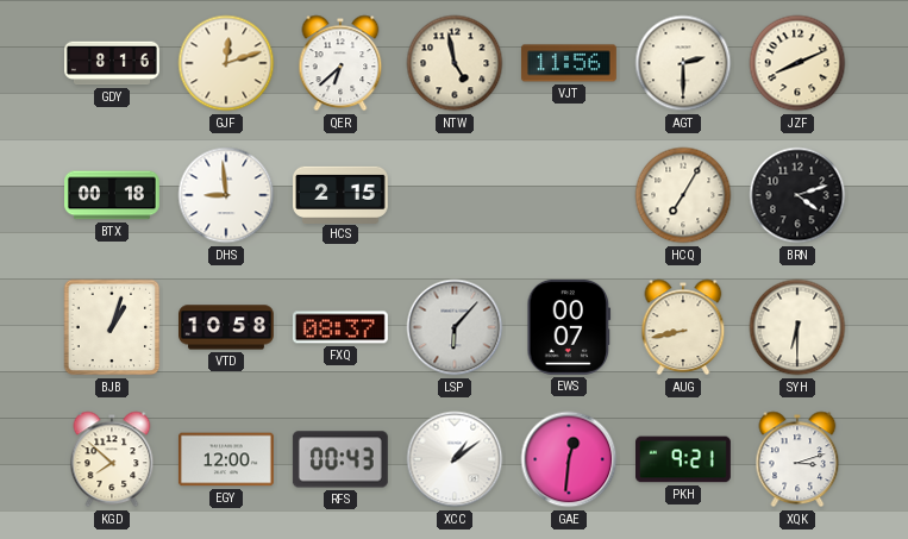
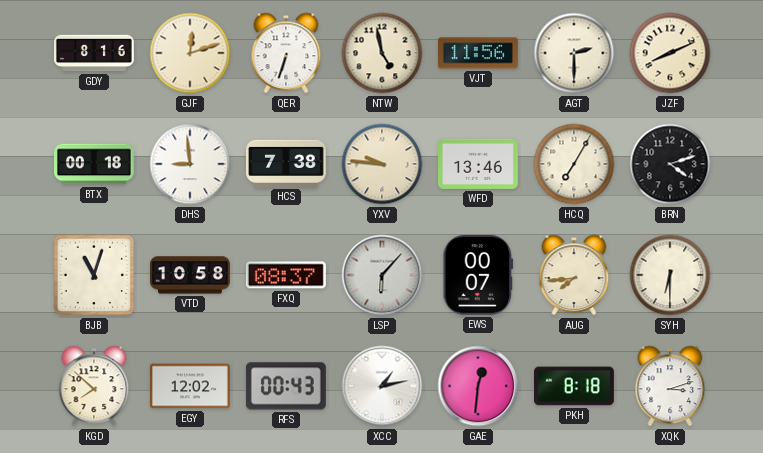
QER: 6:38 -> 6:33 (286, 53)
HCS: 2:15 -> 7:38 (287, 163)
YXV: none -> 9:46 (382, 164)
WFD: none -> 13:46 (479, 164)
BJB: 1:03 -> 11:03 (94, 275)
AUG: 8:43 -> 7:44 (574, 275)
EGY: 12:00 -> 12:02 (190, 386)
XCC: 1:09 -> 1:13 (382, 386)
PKH: 9:21 -> 8:18 (575, 386)
